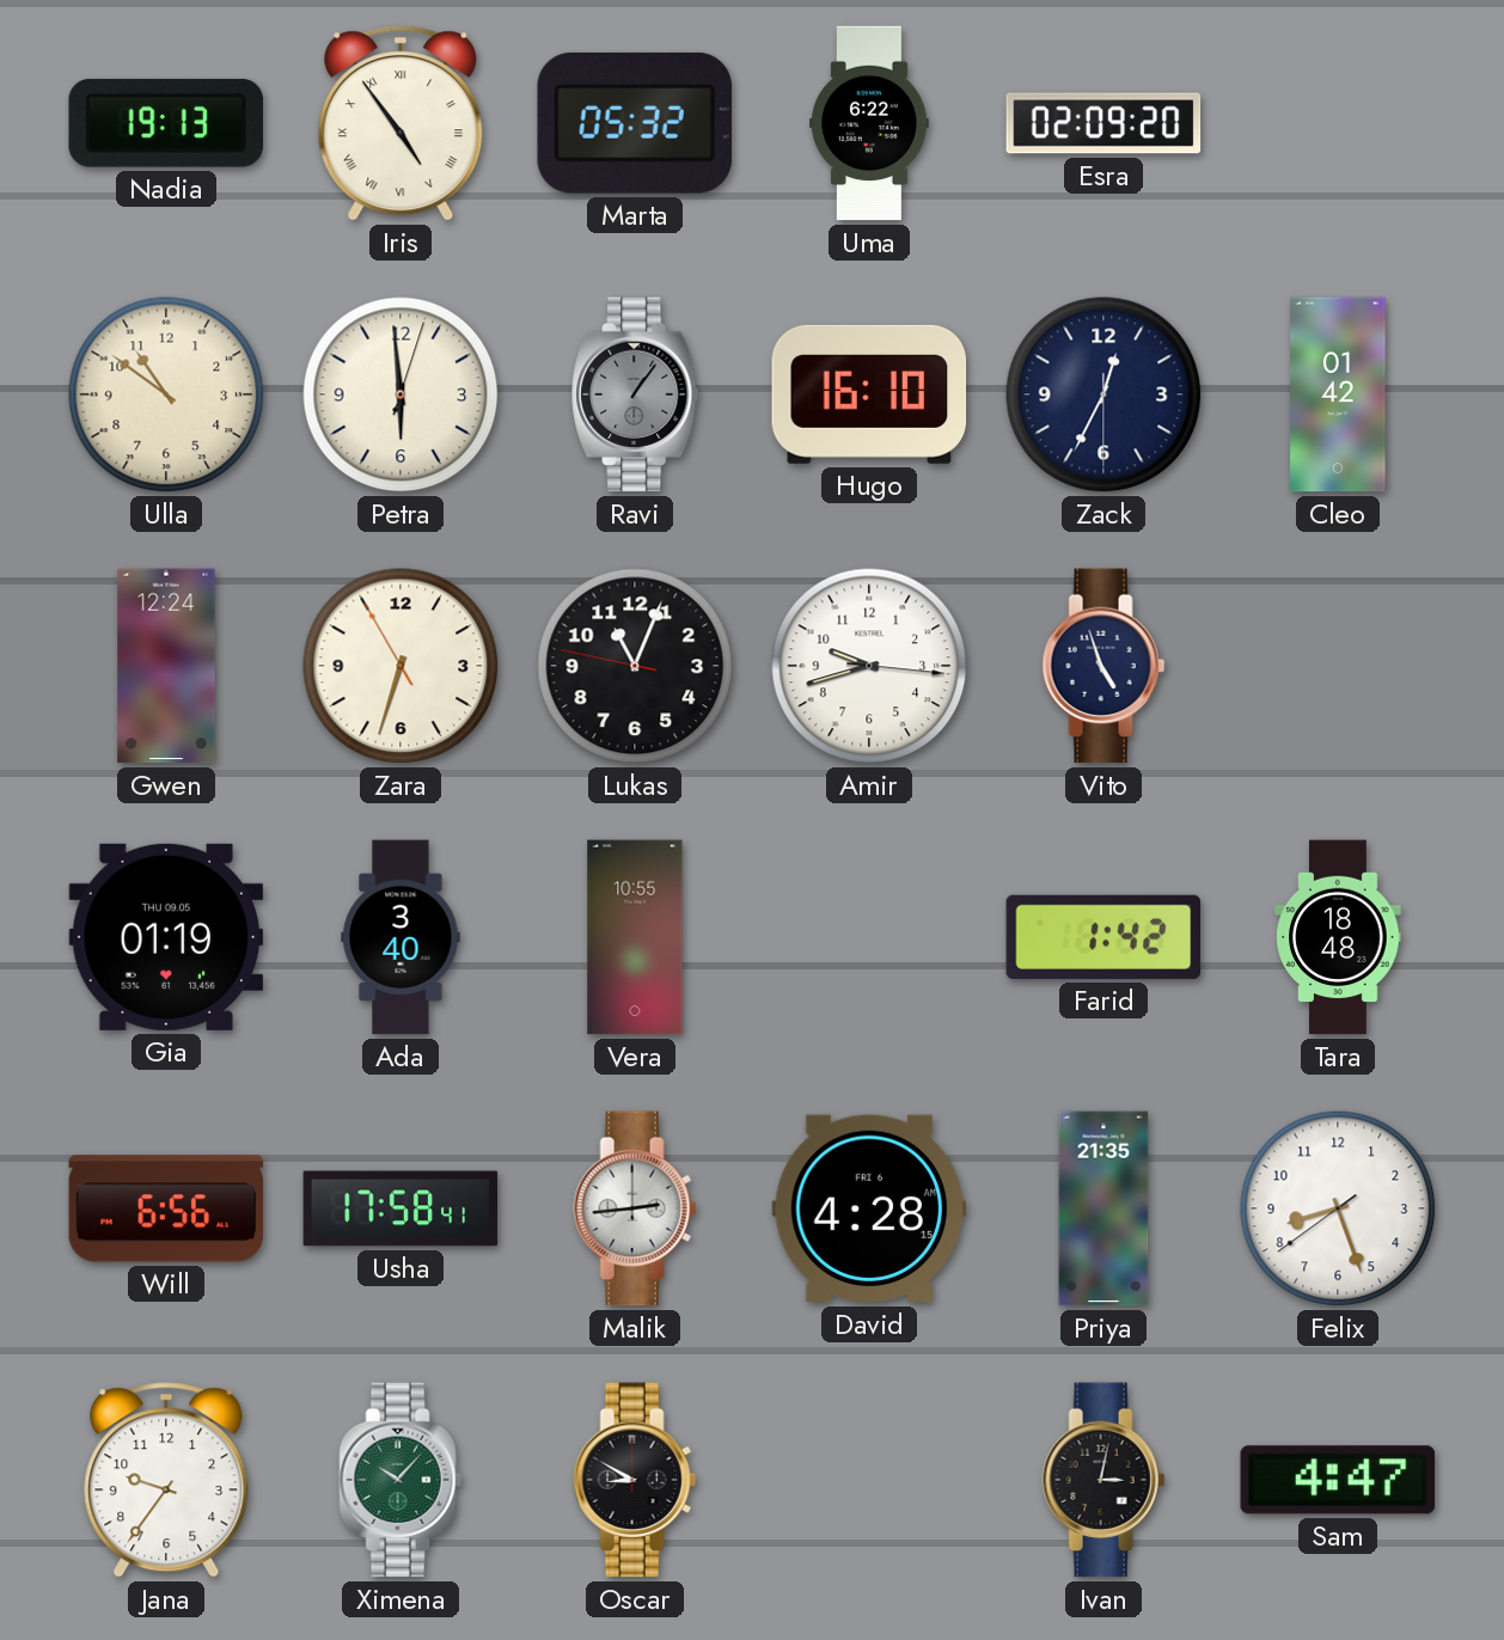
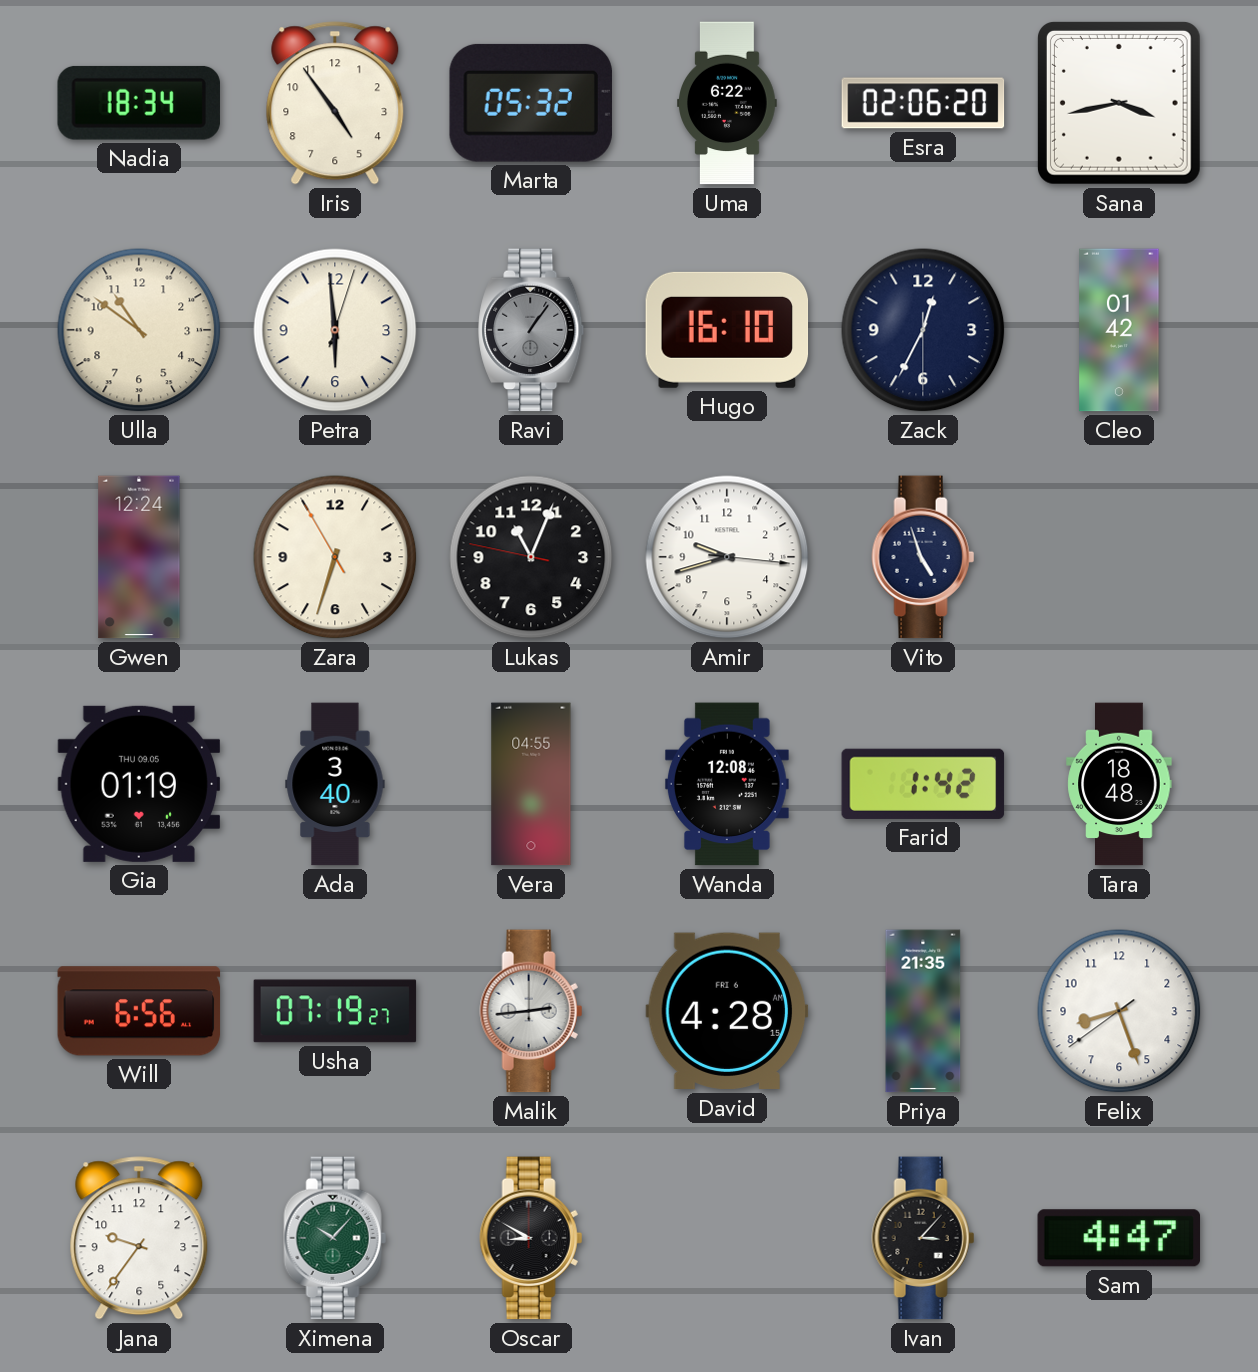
Nadia: 19:13 -> 18:34 (139, 103)
Iris numerals: Roman -> Arabic (335, 103)
Esra: 02:09 -> 02:06 (923, 103)
Sana: none -> 3:43 (1119, 103)
Vera: 10:55 -> 04:55 (531, 784)
Wanda: none -> 12:08 (727, 784)
Usha: 17:58 -> 07:19 (335, 1011)
Ivan: 3:02 -> 3:07 (923, 1238)
